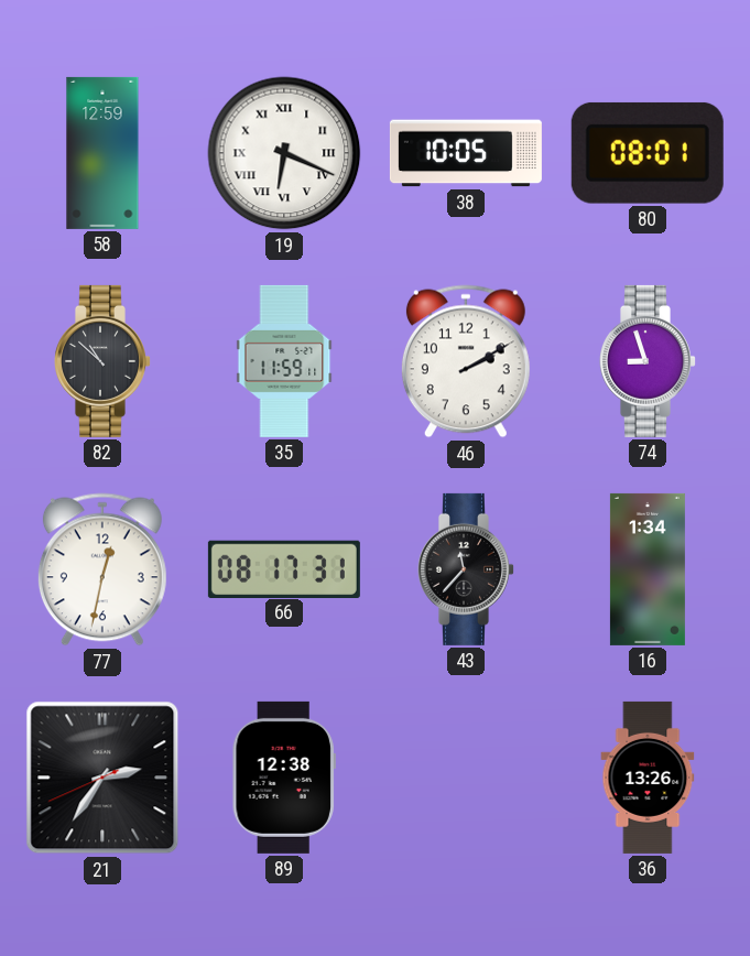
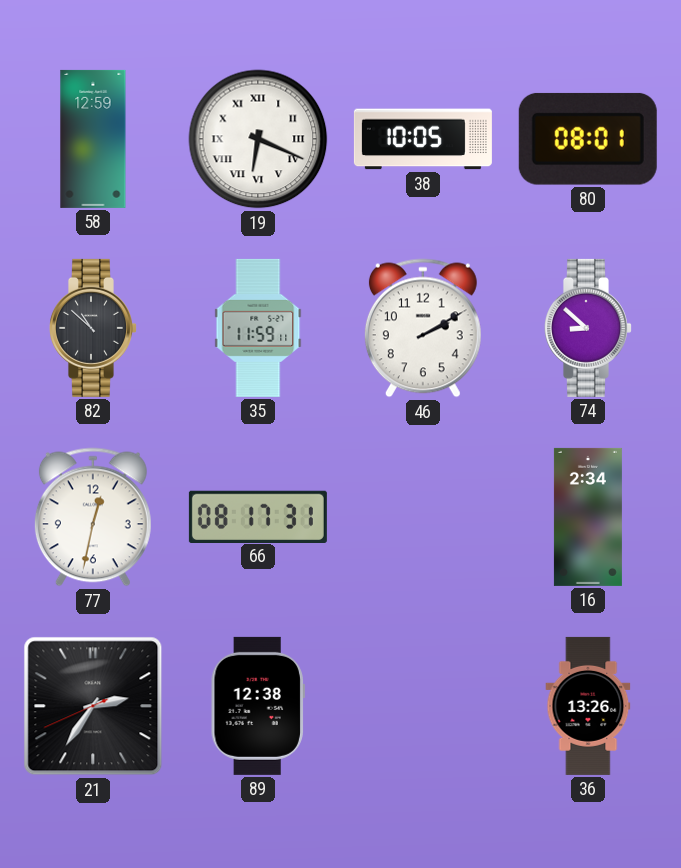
74: 8:57 -> 8:52 (589, 328)
43: 11:37 -> none (467, 569)
16: 1:34 -> 2:34 (588, 517)
